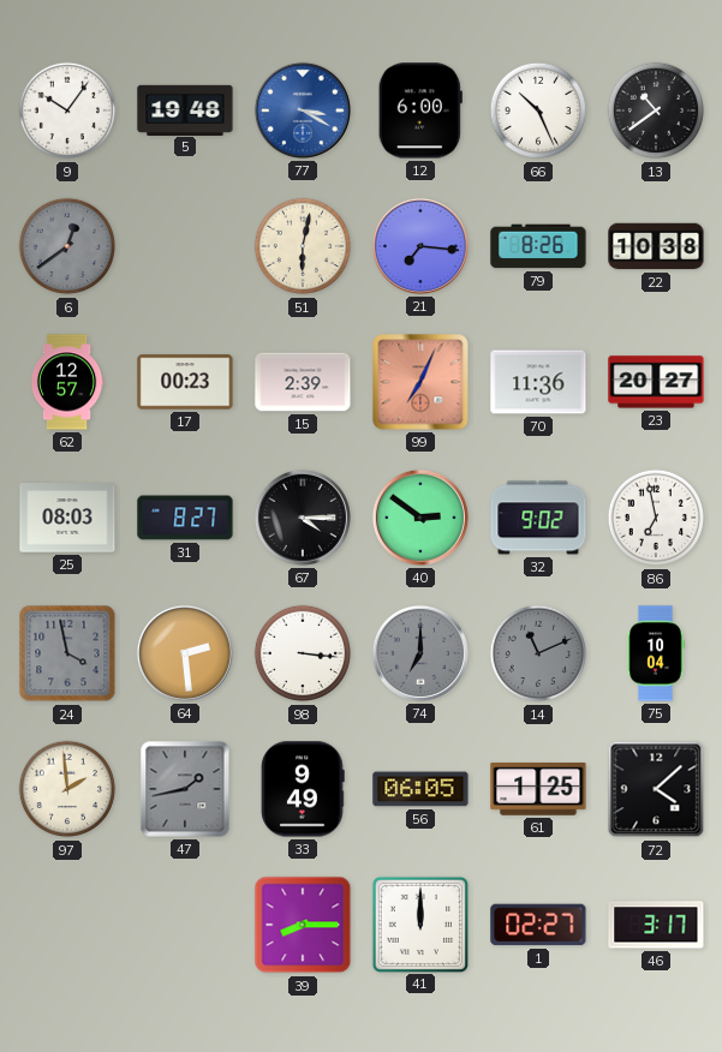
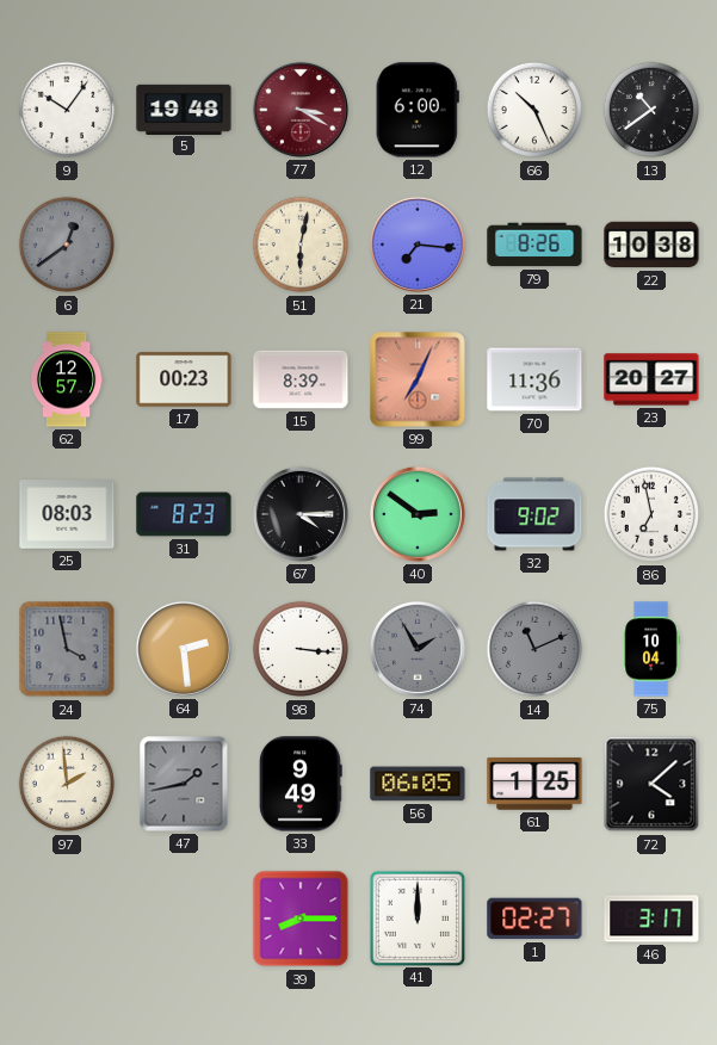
77 dial: blue -> burgundy (301, 110)
15: 2:39 -> 8:39 (301, 379)
31: 8:27 -> 8:23 (184, 514)
74: 7:00 -> 1:55 (418, 649)
